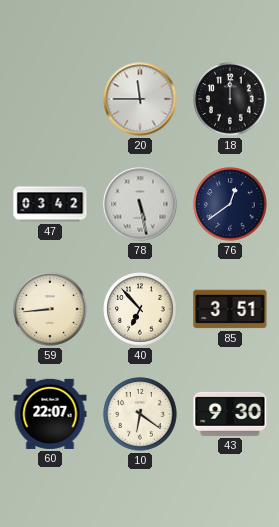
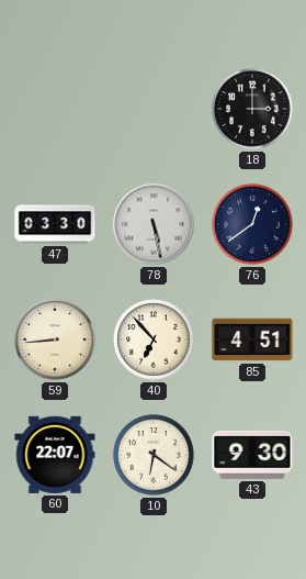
20: 11:45 -> none (140, 99)
18: 12:00 -> 3:00 (252, 109)
47: 03:42 -> 03:30 (55, 224)
85: 3:51 -> 4:51 (252, 339)
